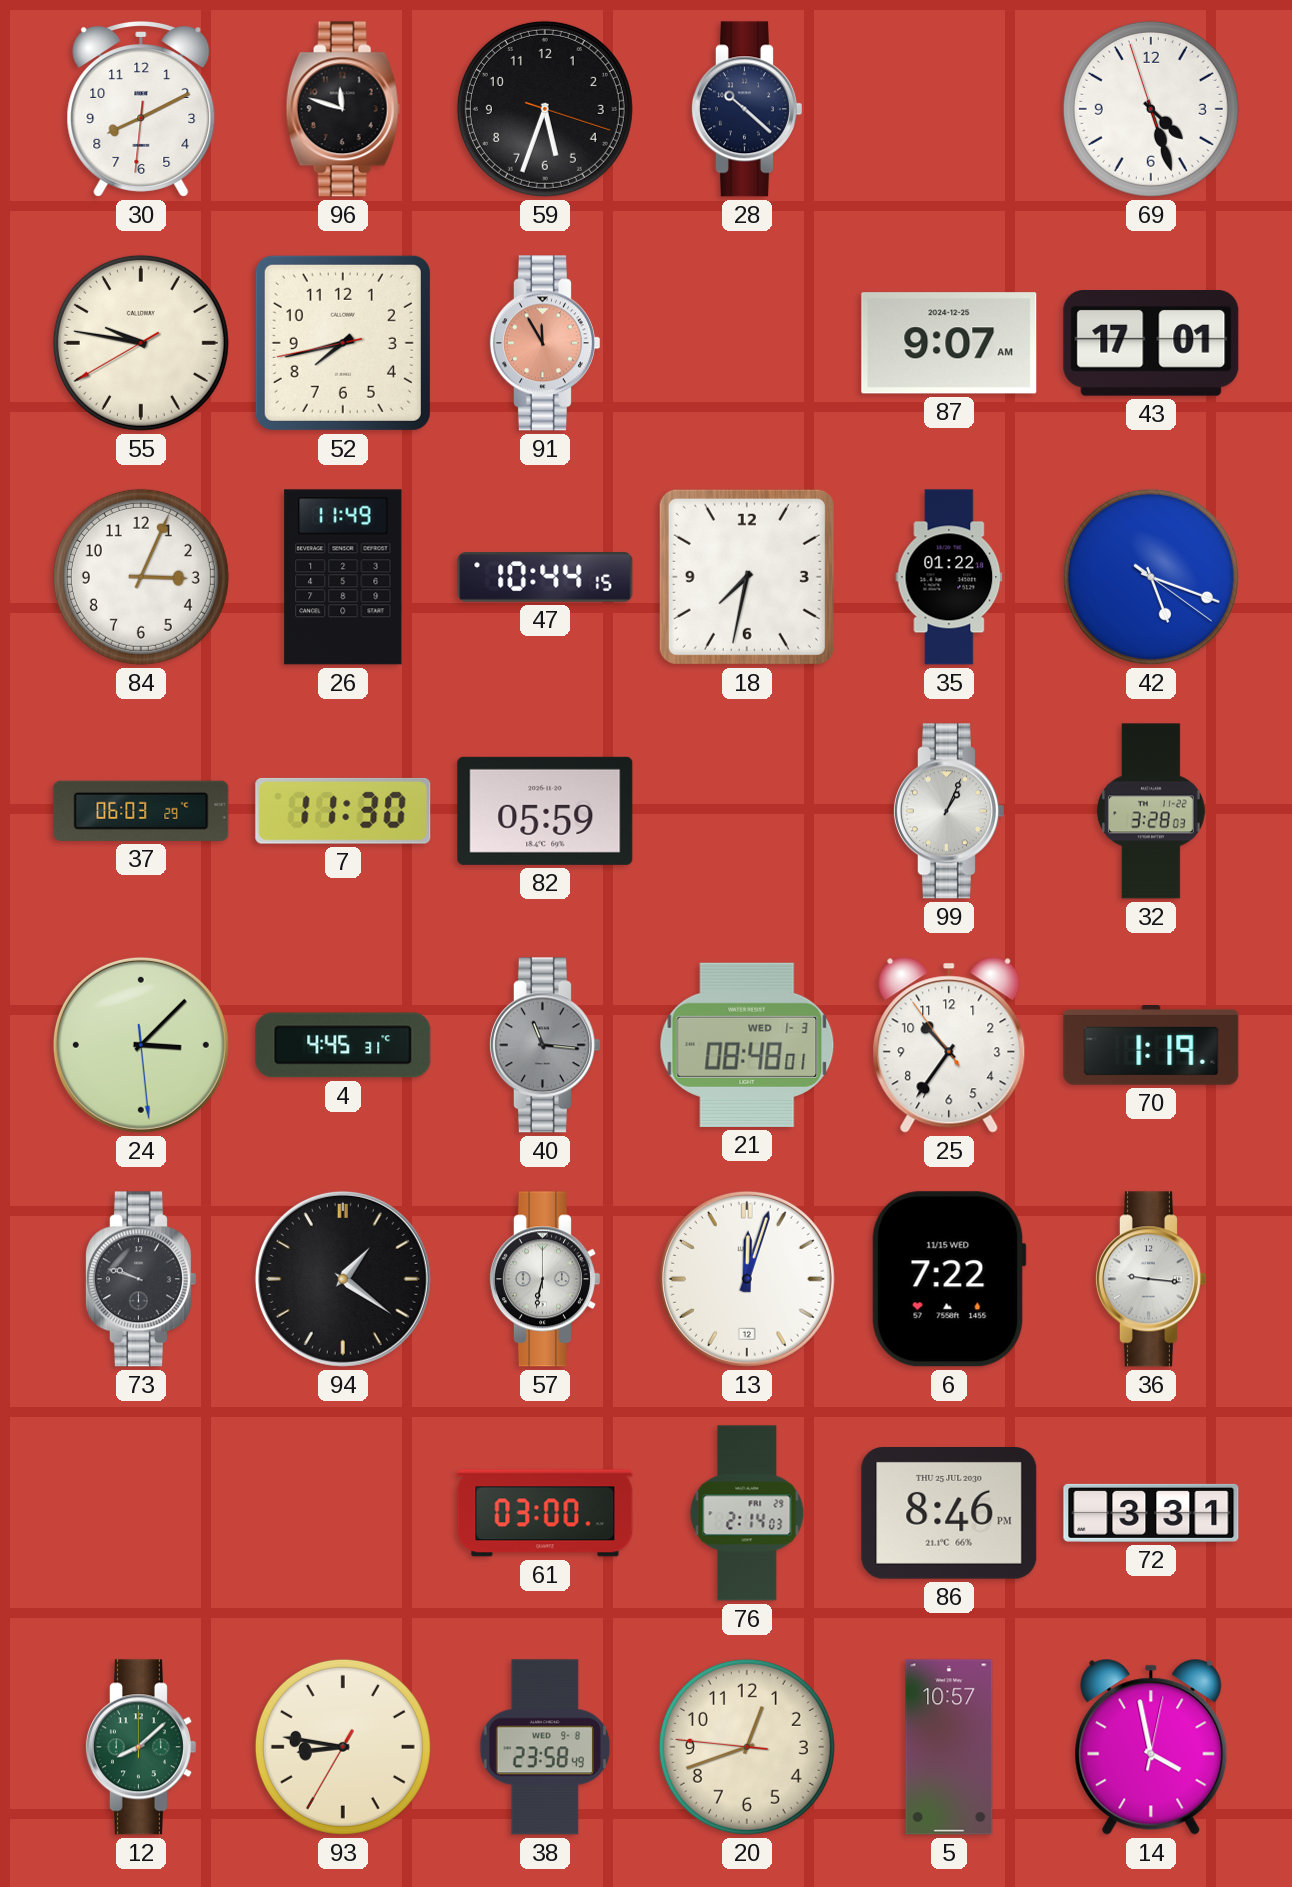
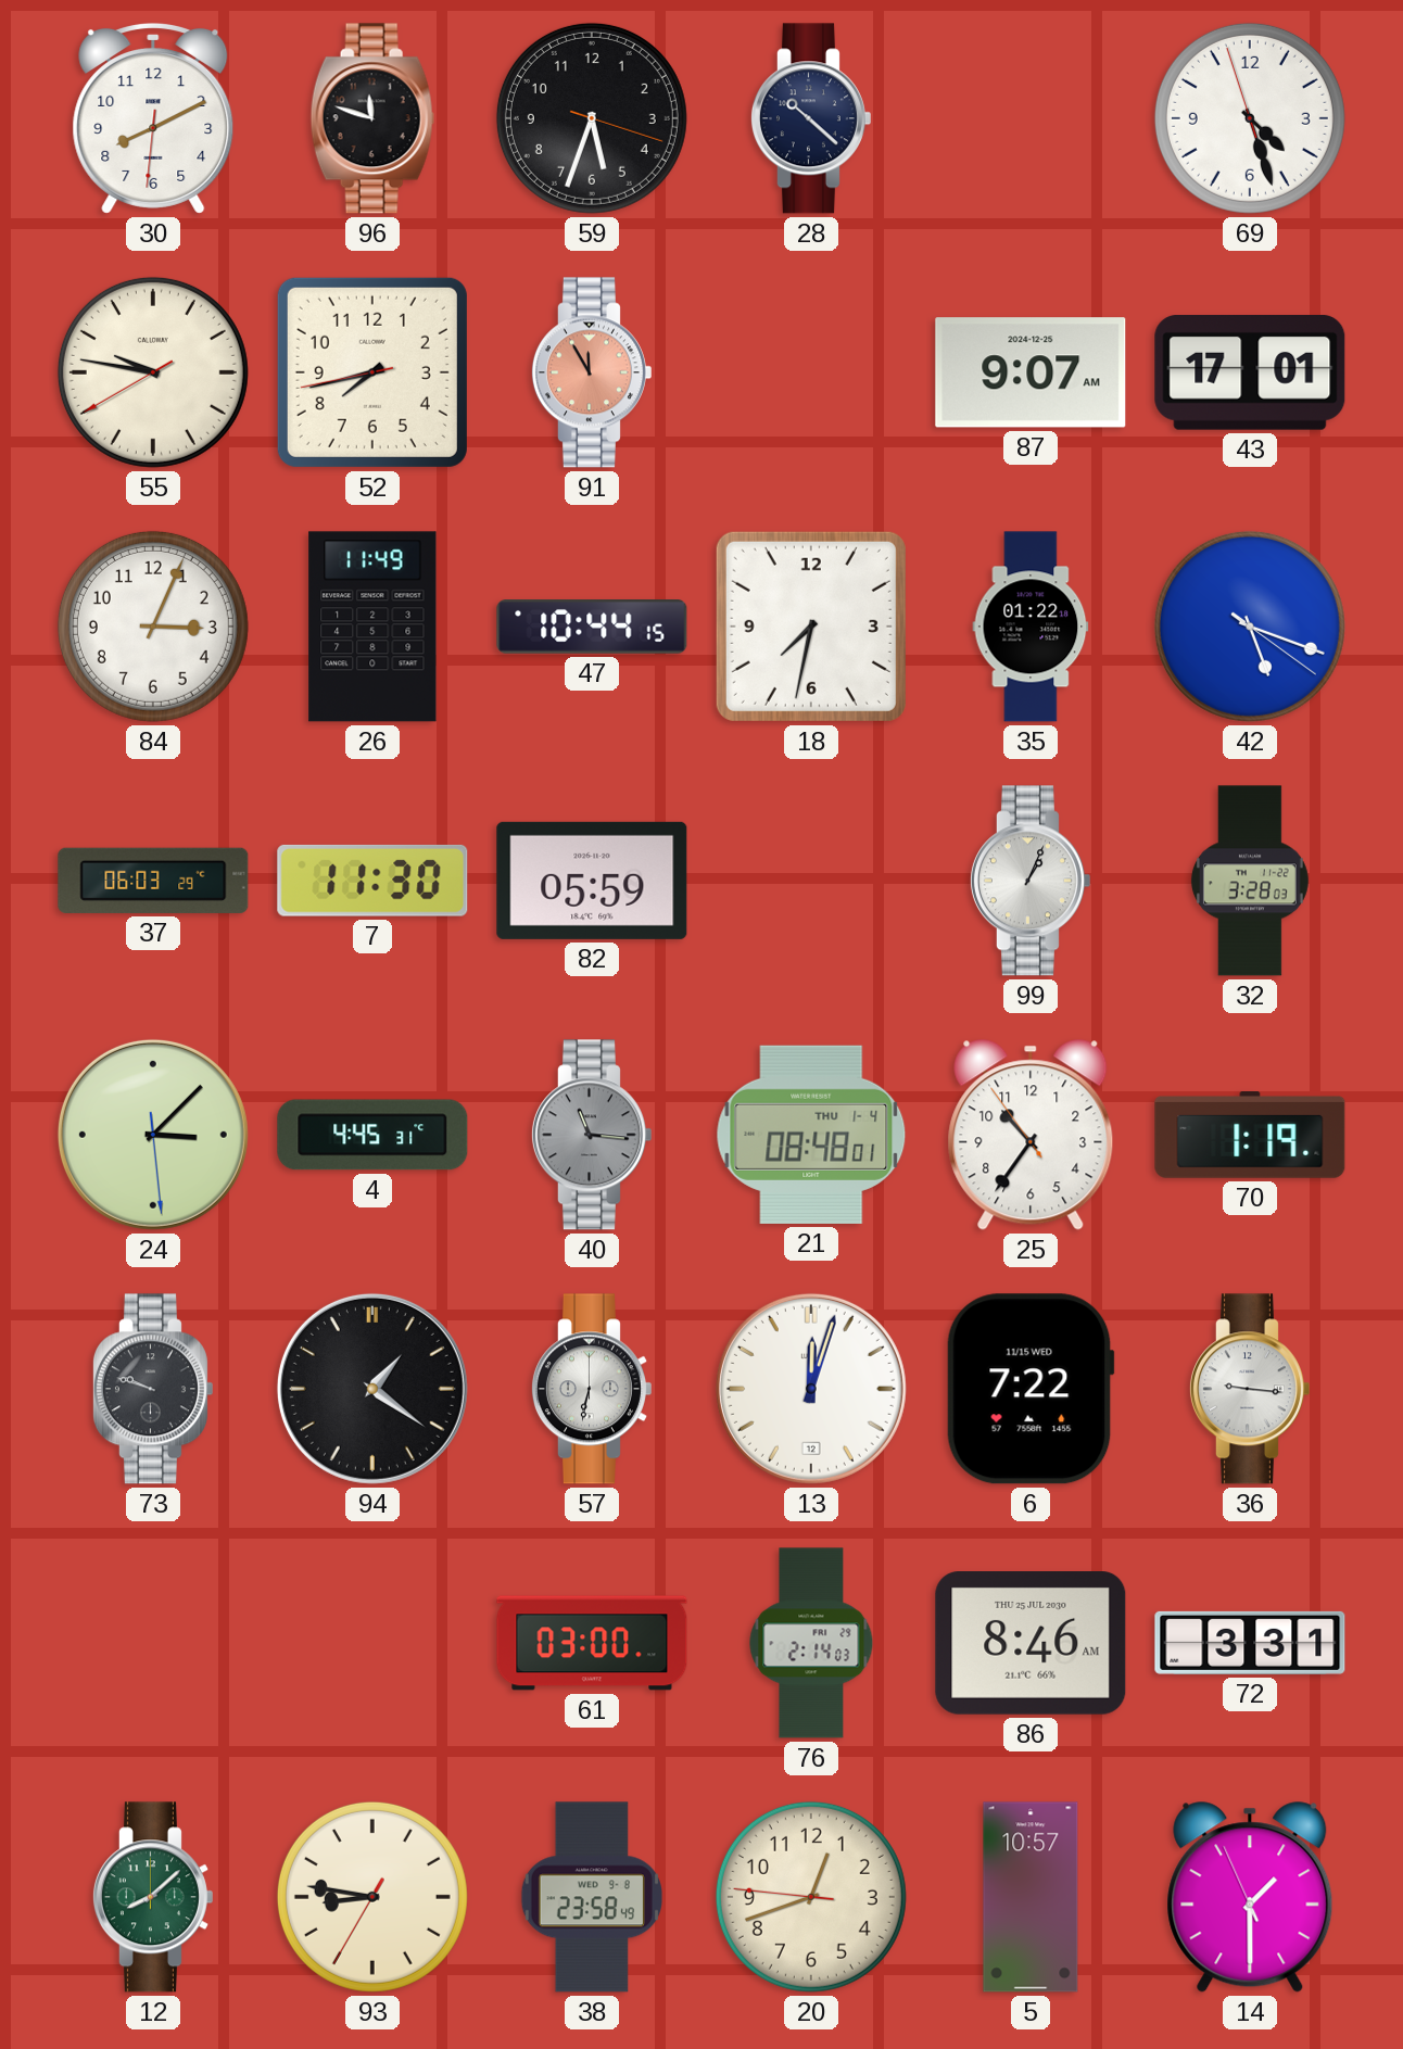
21 date: WED 1-3 -> THU 1-4 (811, 1135)
86: 8:46 PM -> 8:46 AM (1031, 1644)
14: 3:58 -> 1:29 (1250, 1897)
